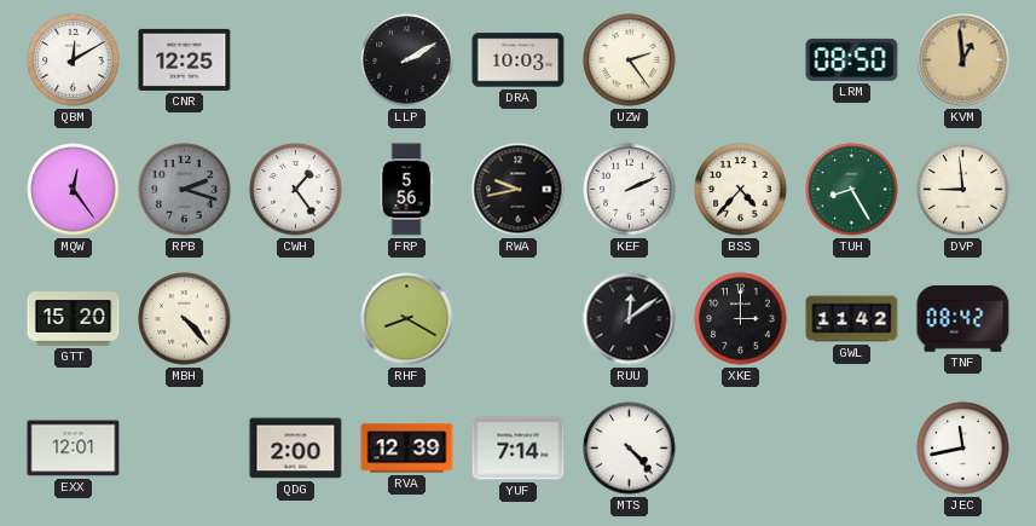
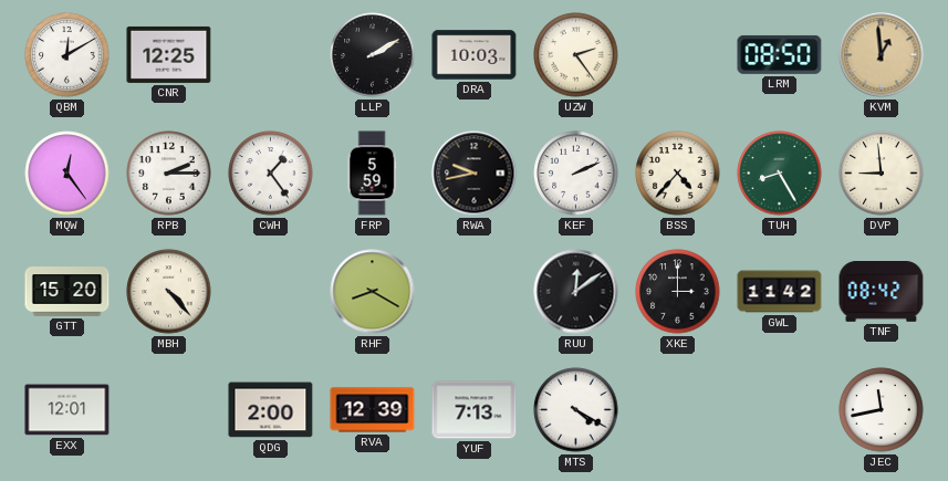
RPB: 2:18 -> 2:15 (169, 174)
RPB dial: grey -> white (169, 174)
FRP: 5:56 -> 5:59 (372, 174)
YUF: 7:14 -> 7:13 (475, 410)
MTS: 4:23 -> 4:20 (576, 410)
